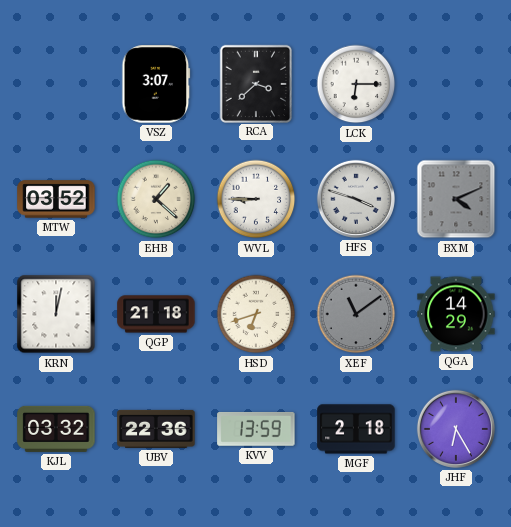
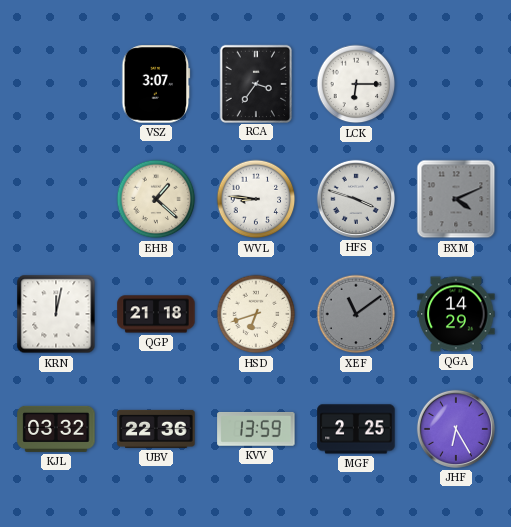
RCA: 3:38 -> 3:36 (255, 83)
MTW: 03:52 -> none (56, 199)
WVL: 8:45 -> 8:46 (256, 199)
MGF: 2:18 -> 2:25 (356, 429)
